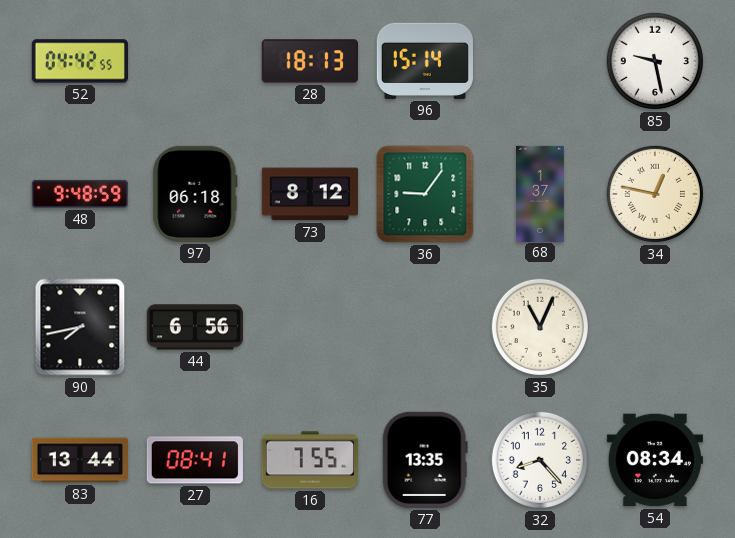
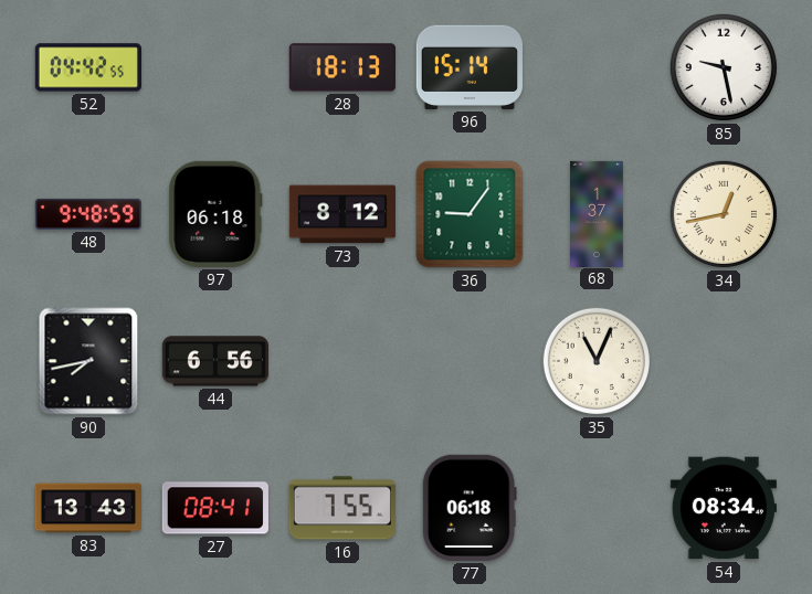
34: 12:47 -> 12:43 (724, 214)
83: 13:44 -> 13:43 (88, 508)
77: 13:35 -> 06:18 (470, 508)
32: 8:23 -> none (540, 460)
